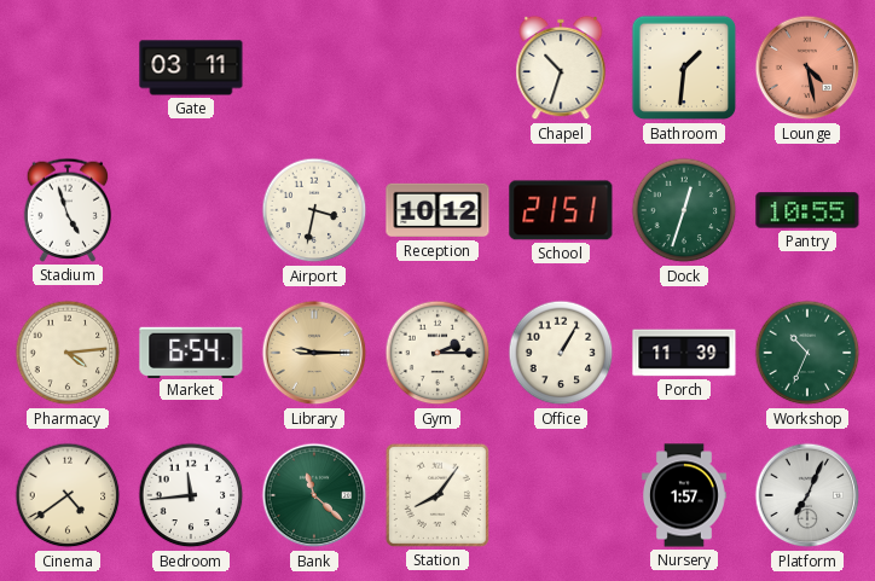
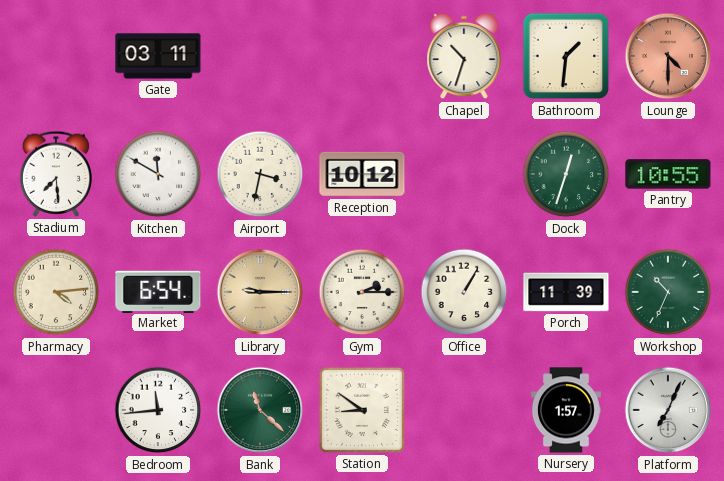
Lounge: 4:28 -> 4:30 (668, 56)
Stadium: 4:57 -> 7:29 (56, 174)
Kitchen: none -> 11:50 (158, 174)
School: 21:51 -> none (561, 210)
Cinema: 4:39 -> none (68, 495)
Station: 8:06 -> 8:51 (362, 410)
